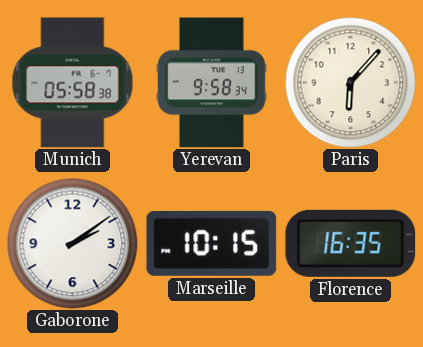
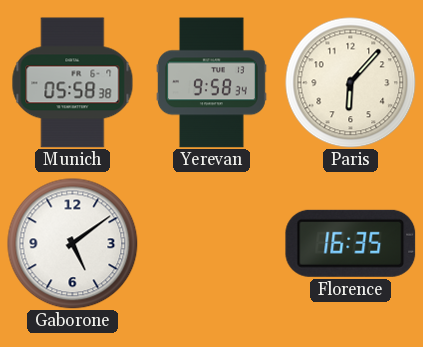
Gaborone: 2:09 -> 5:09 (73, 244)
Marseille: 10:15 -> none (212, 243)
